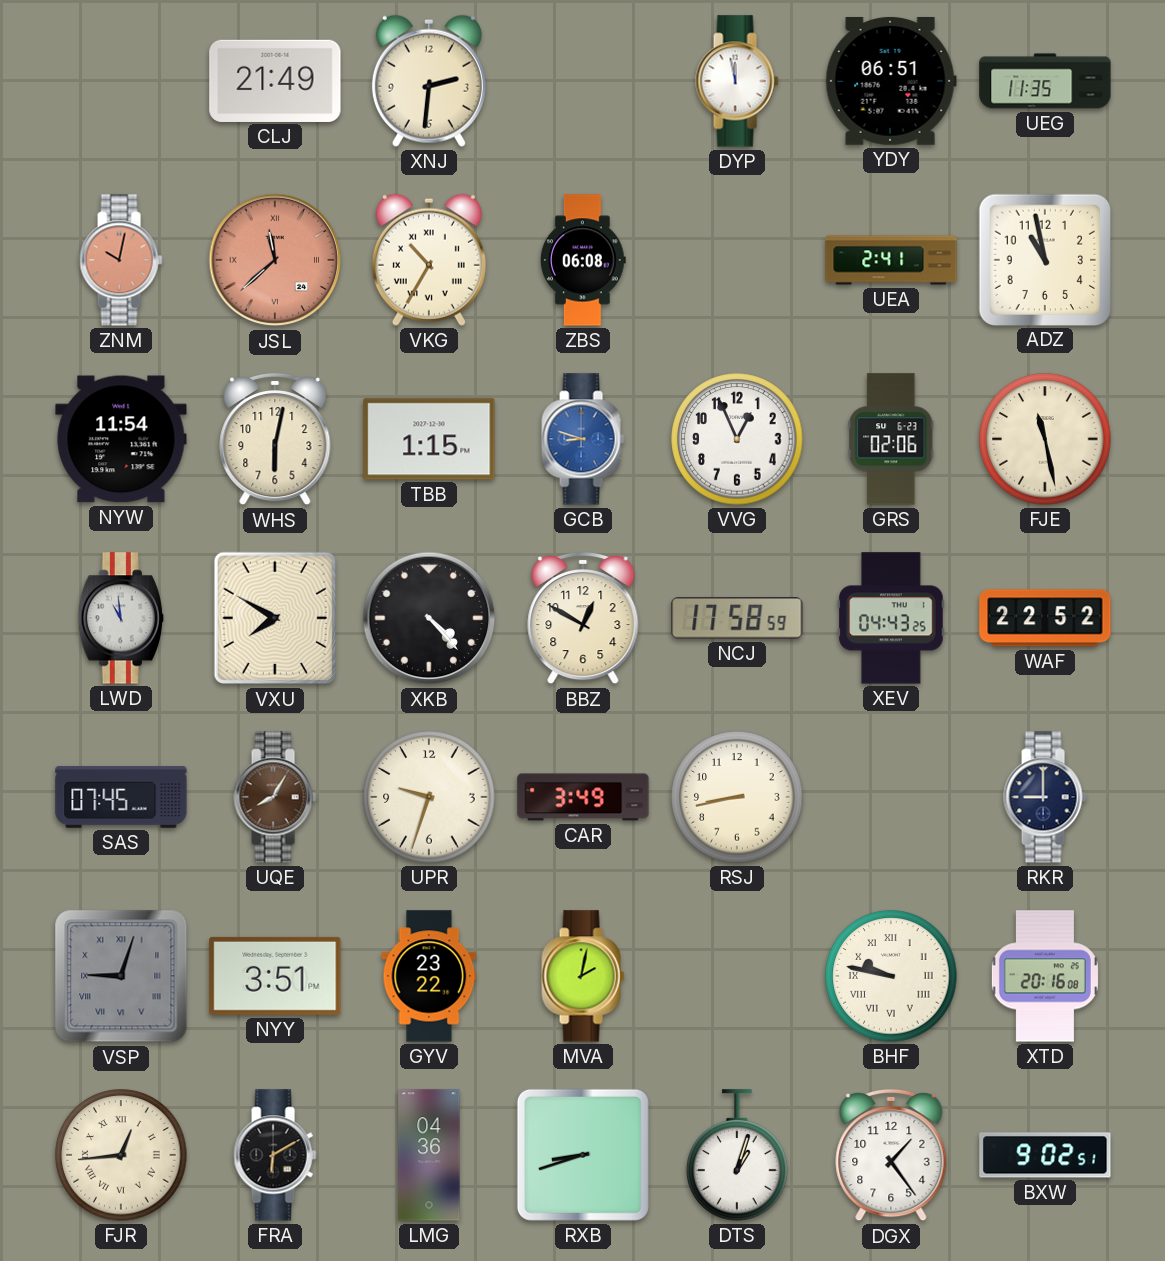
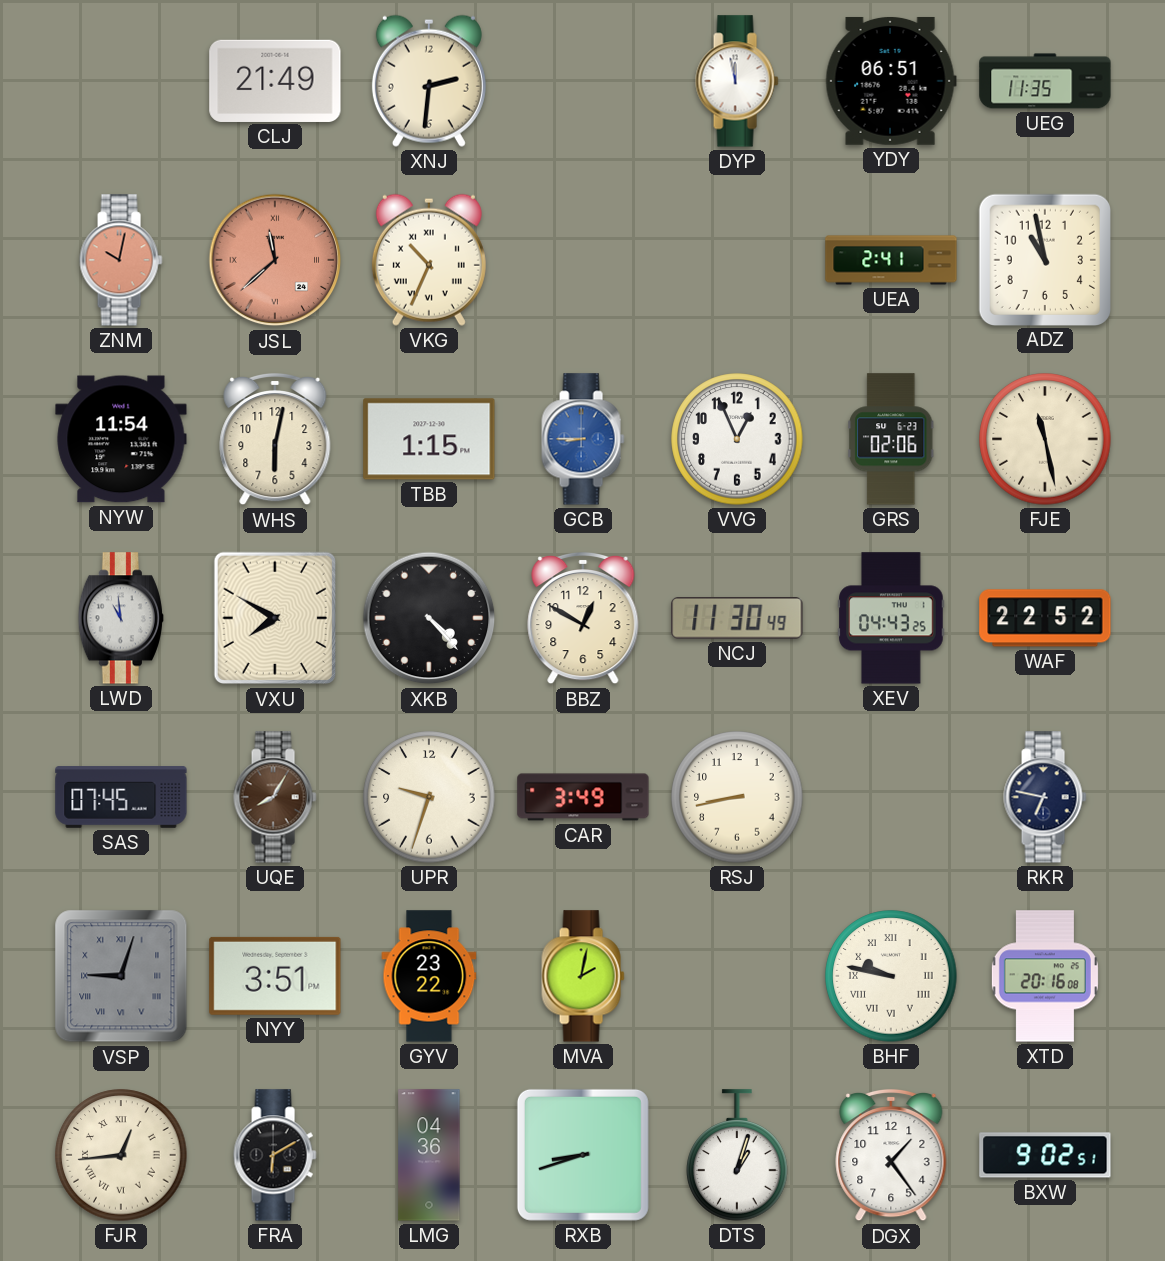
VKG: 10:35 -> 10:34 (429, 260)
ZBS: 06:08 -> none (583, 260)
GCB: 8:48 -> 8:45 (583, 439)
NCJ: 17:58 -> 11:30 (737, 619)
RKR: 9:00 -> 6:47 (1045, 797)
